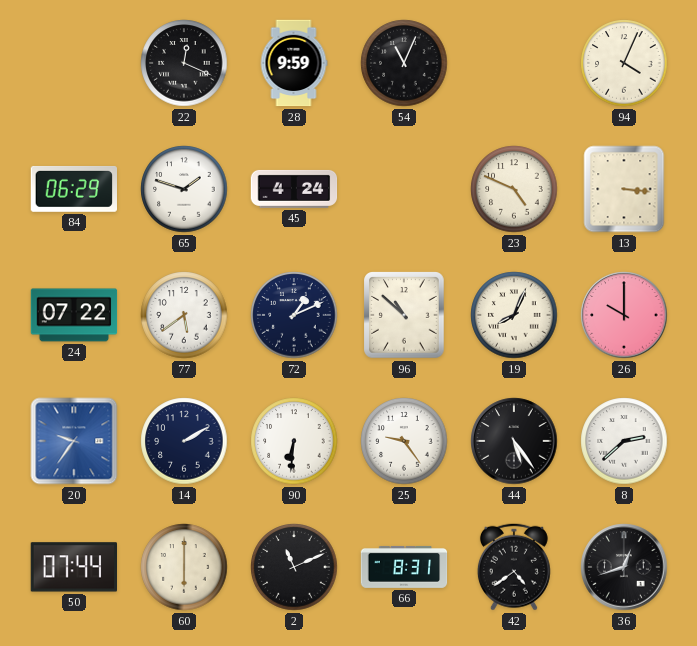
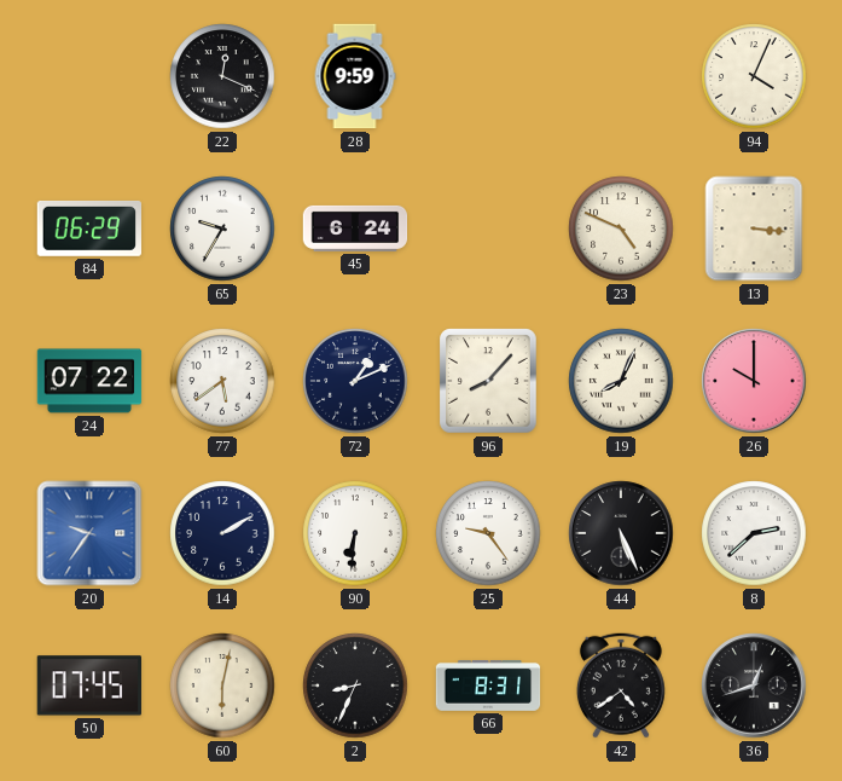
54: 11:04 -> none (404, 63)
65: 1:48 -> 9:35 (222, 228)
45: 4:24 -> 6:24 (355, 228)
96: 10:52 -> 8:07 (488, 381)
44: 5:24 -> 5:26 (621, 533)
50: 07:44 -> 07:45 (88, 685)
60: 6:00 -> 6:02 (222, 685)
2: 11:11 -> 8:34 (355, 685)
